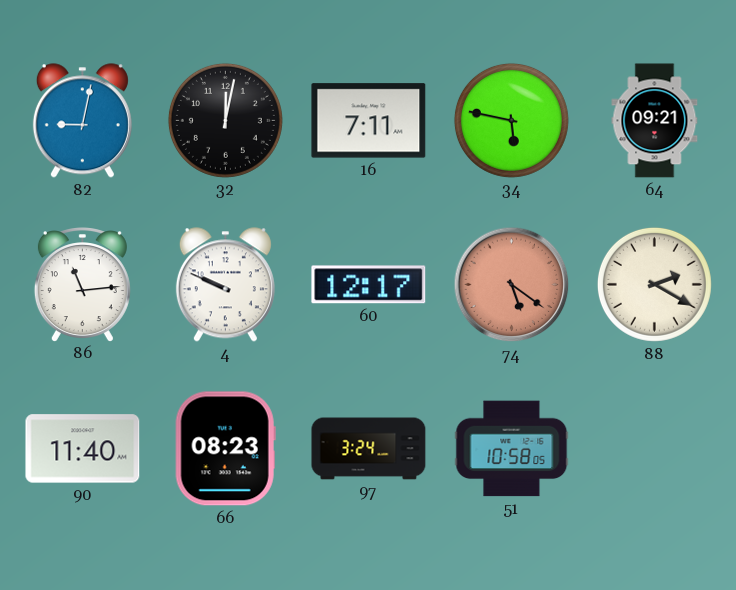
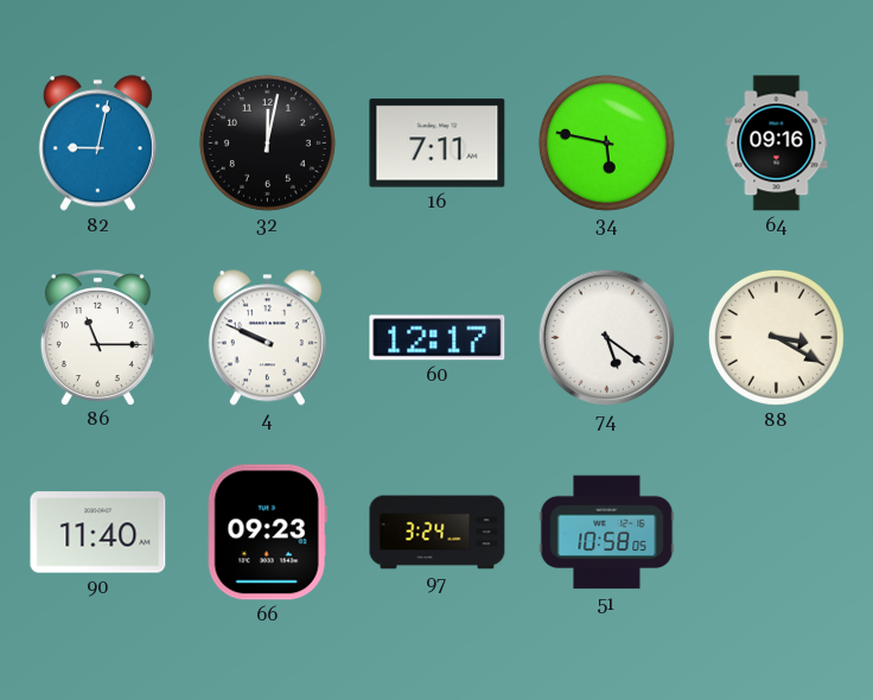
64: 09:21 -> 09:16 (777, 144)
86: 11:14 -> 11:15 (97, 337)
74 dial: salmon -> white (607, 338)
88: 2:20 -> 3:20 (776, 337)
66: 08:23 -> 09:23 (267, 533)
